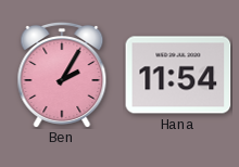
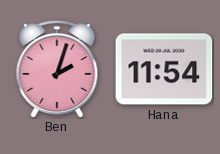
Ben: 2:05 -> 2:03 (57, 69)
